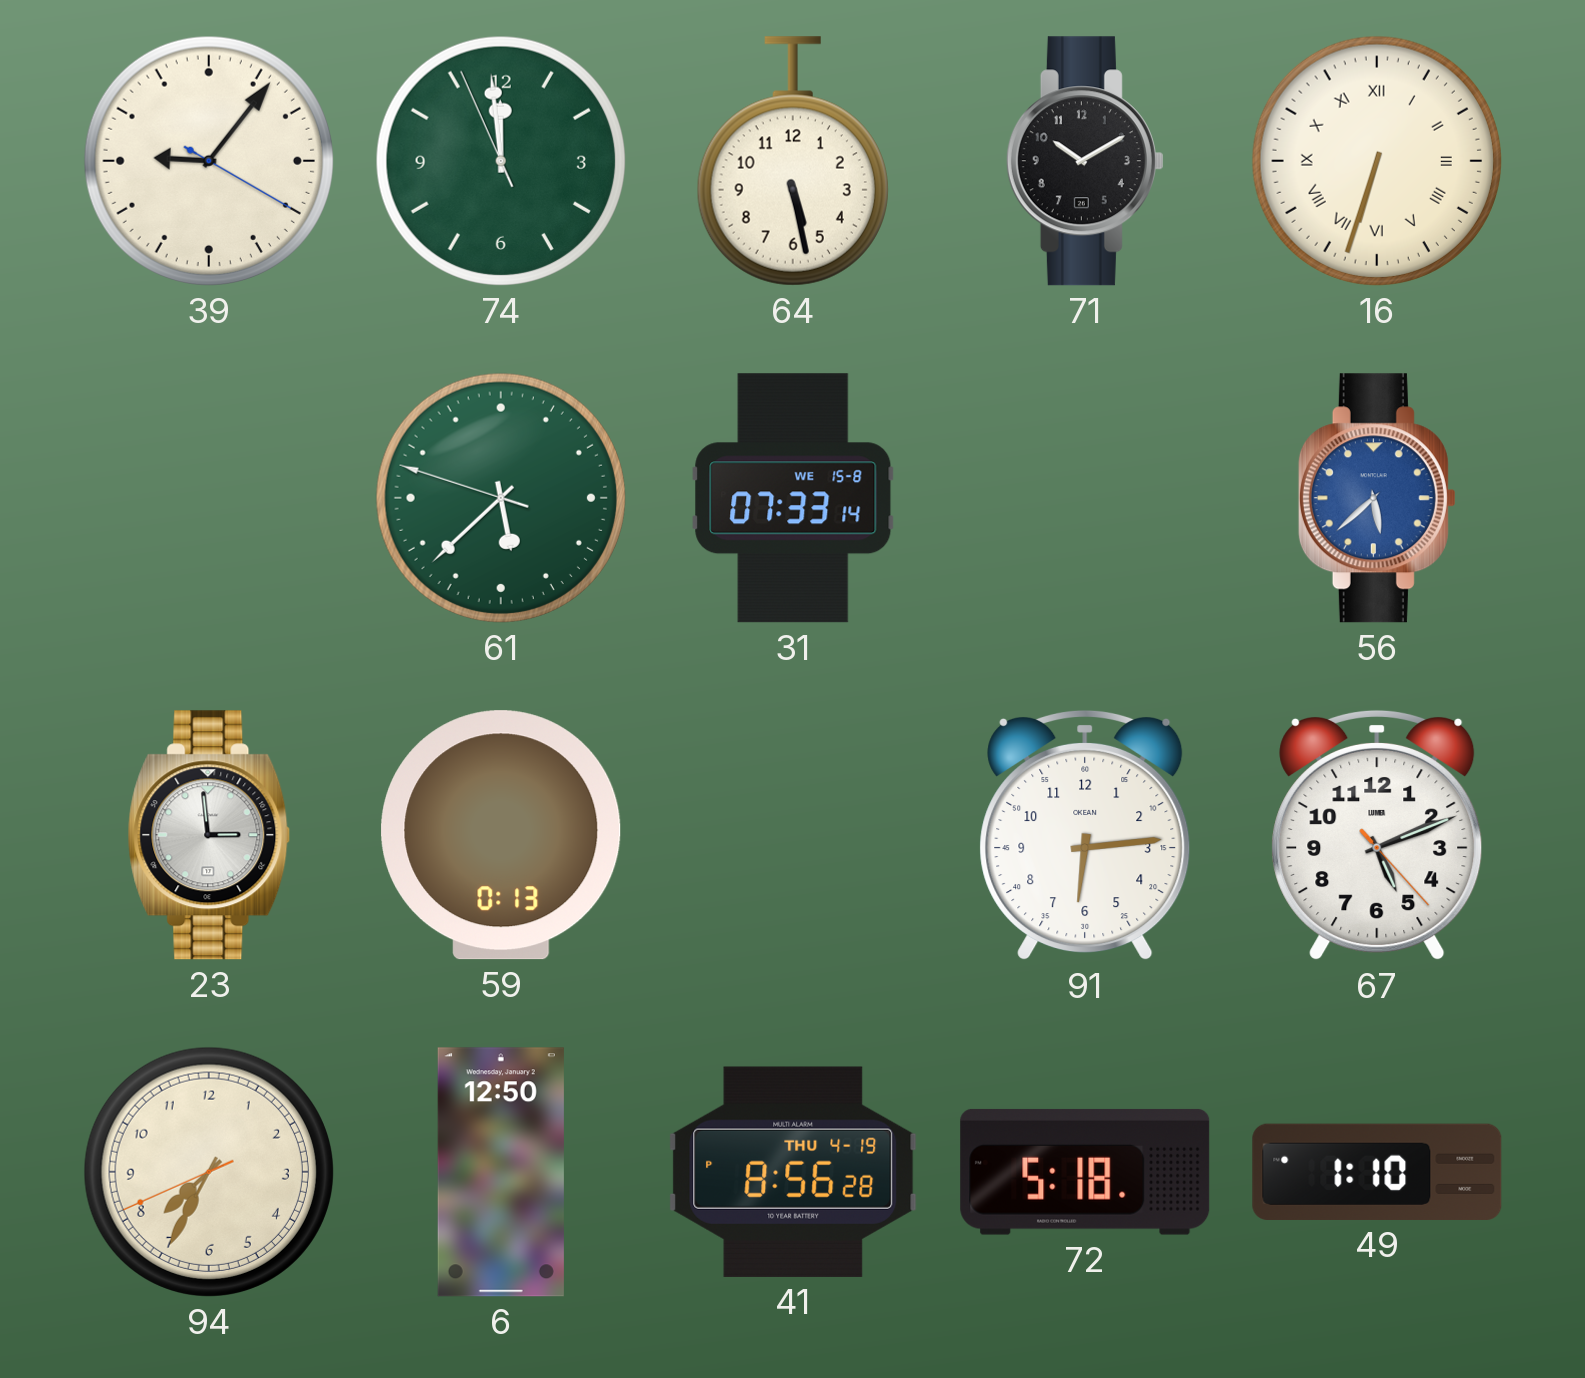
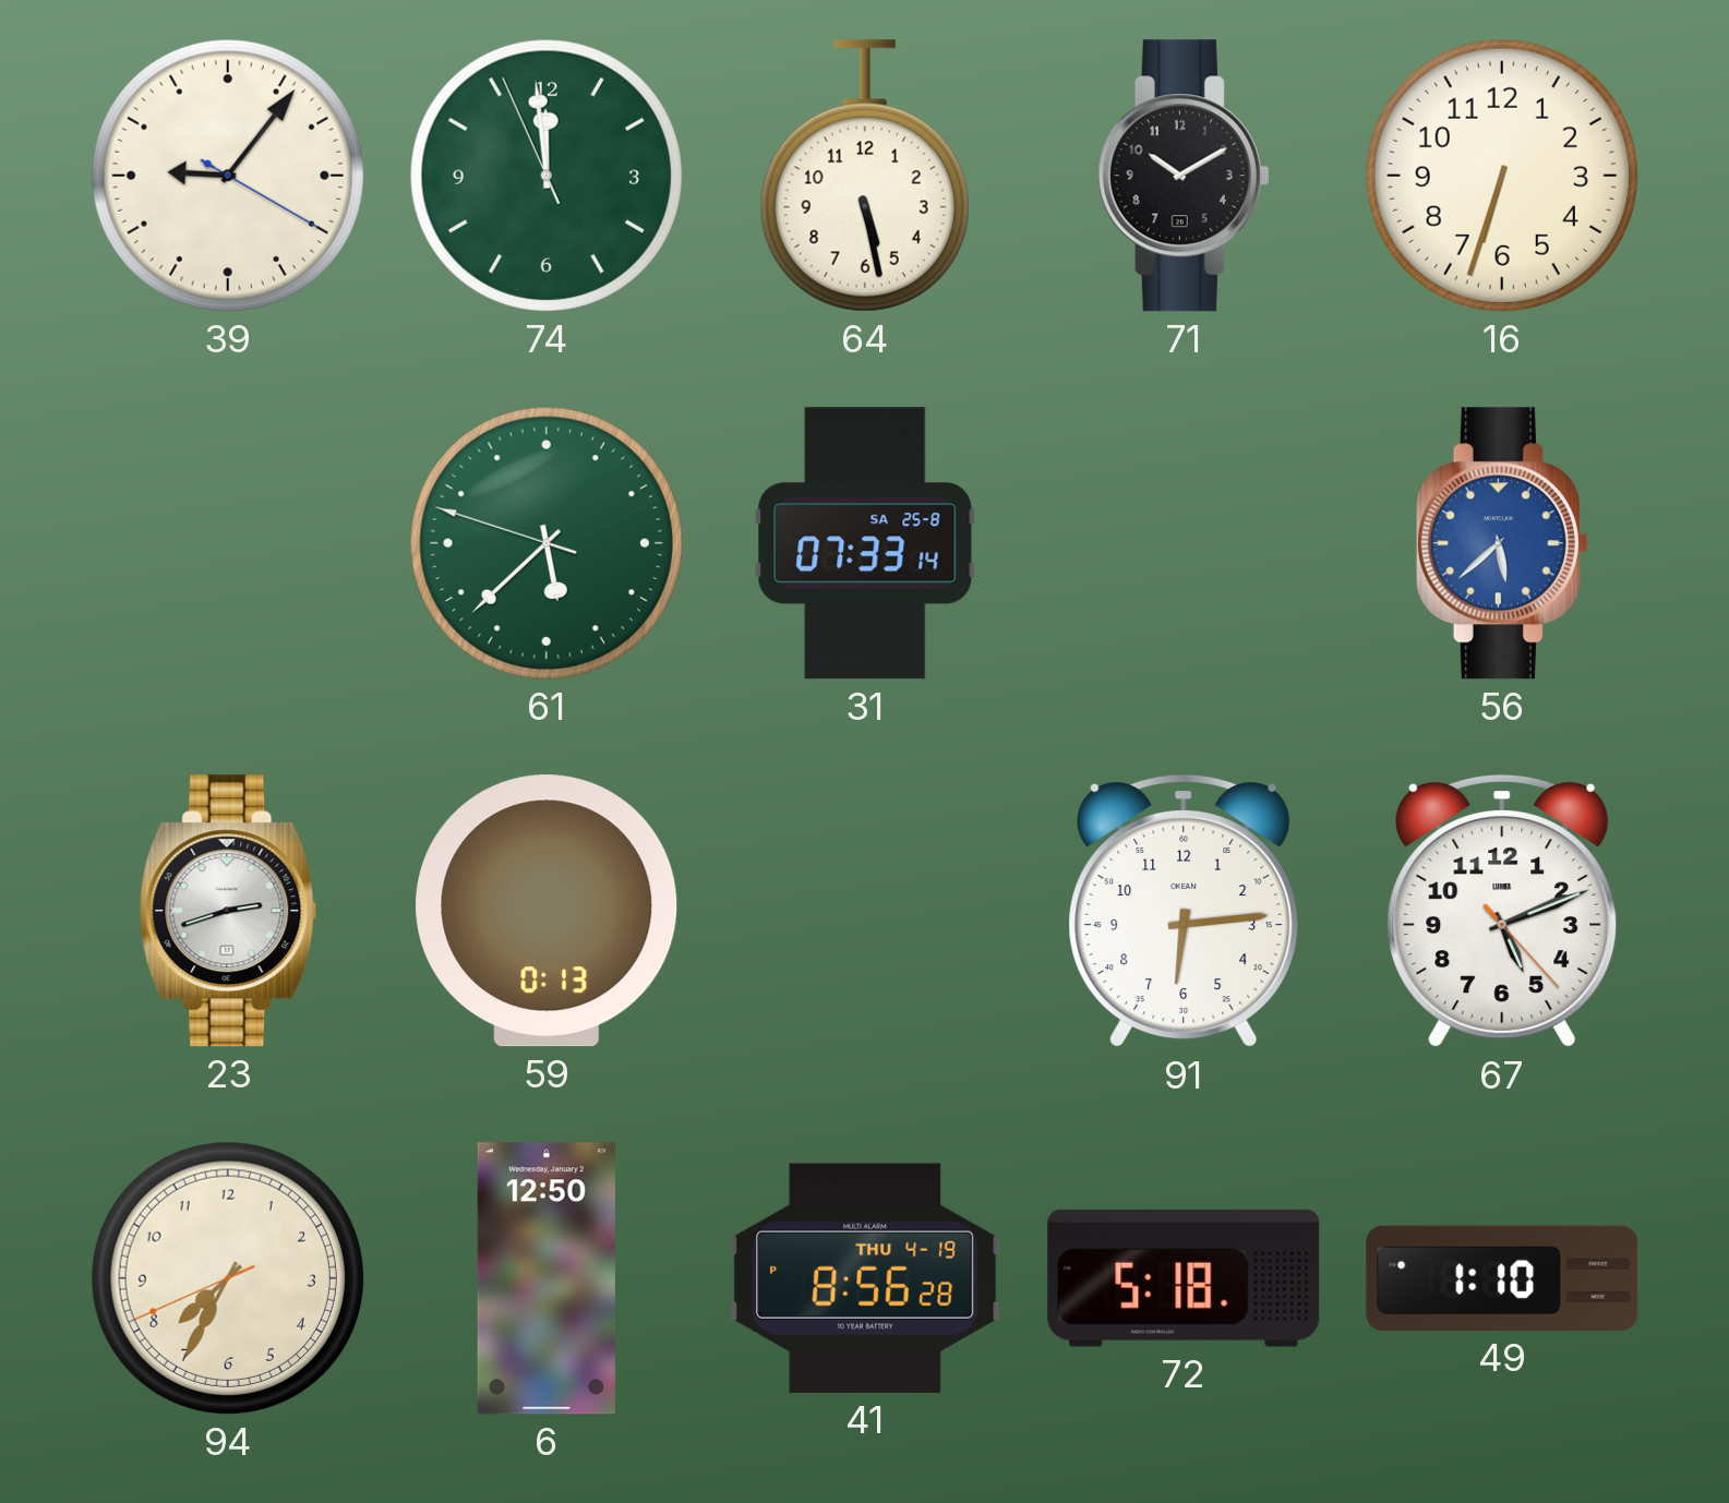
16 numerals: Roman -> Arabic (1502, 176)
31 date: WE 15-8 -> SA 25-8 (865, 543)
23: 2:59 -> 2:42 (228, 911)
